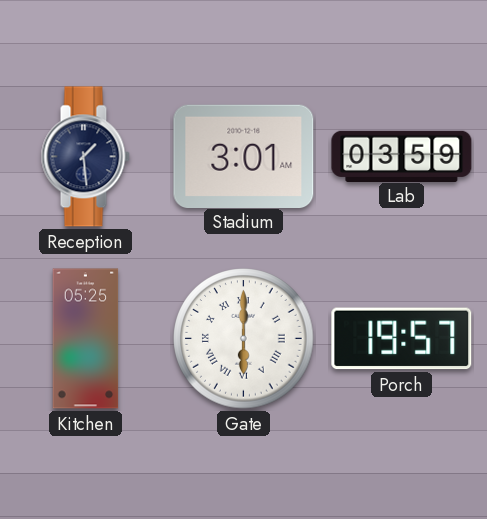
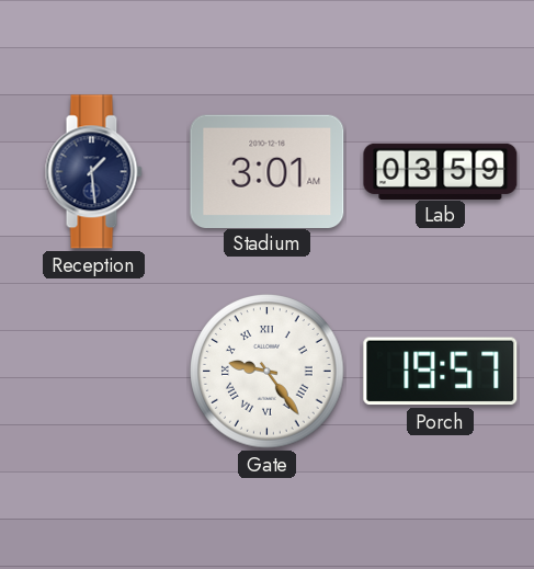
Kitchen: 05:25 -> none (86, 339)
Gate: 6:00 -> 9:24 (268, 372)
